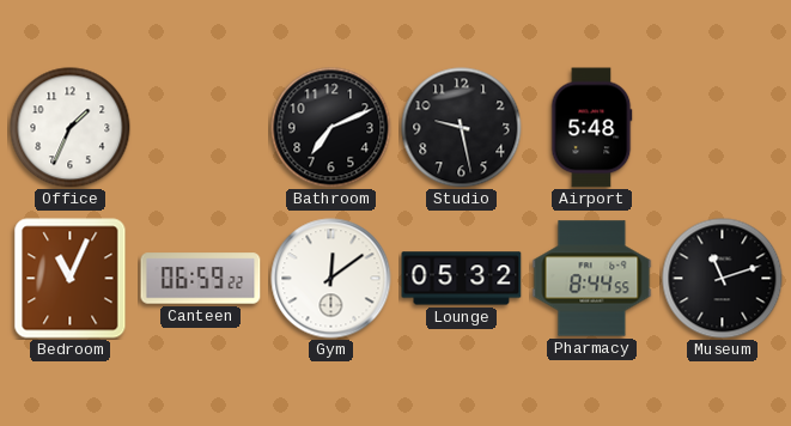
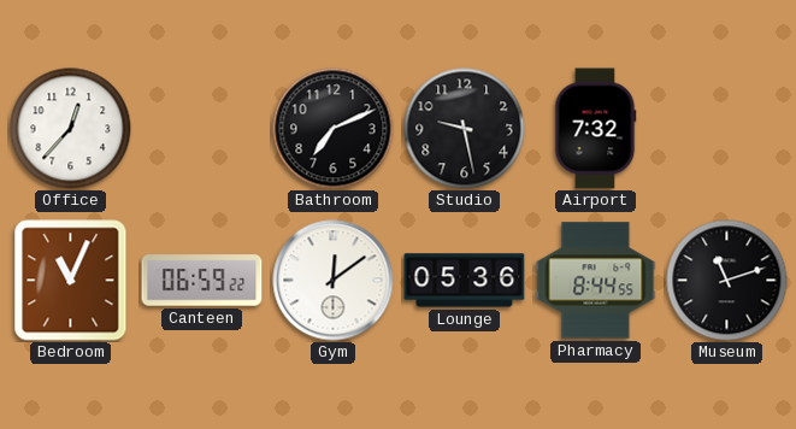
Office: 1:34 -> 12:37 (71, 129)
Airport: 5:48 -> 7:32 (596, 129)
Lounge: 05:32 -> 05:36 (465, 281)
